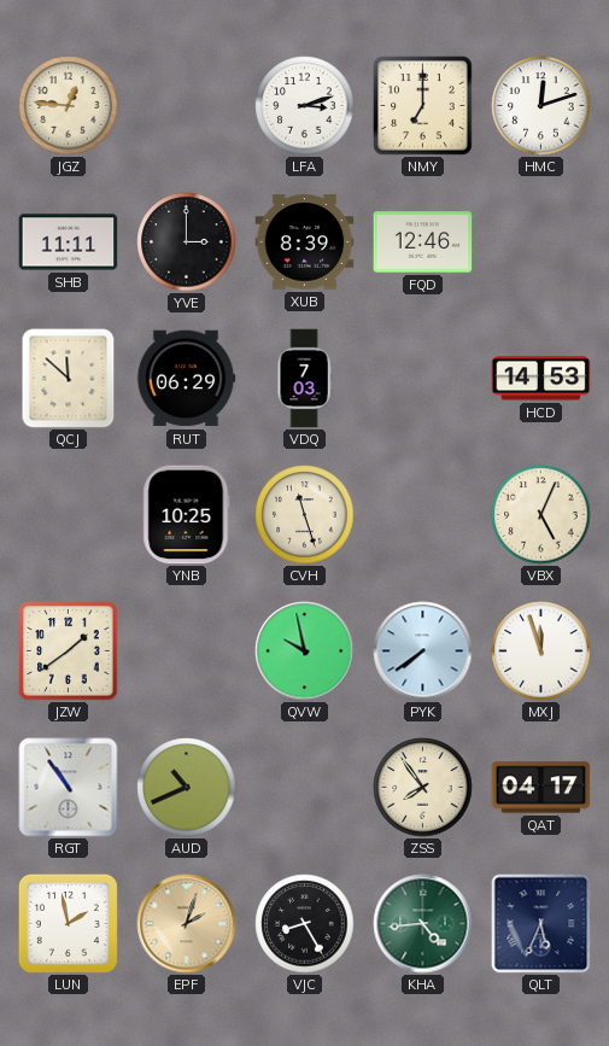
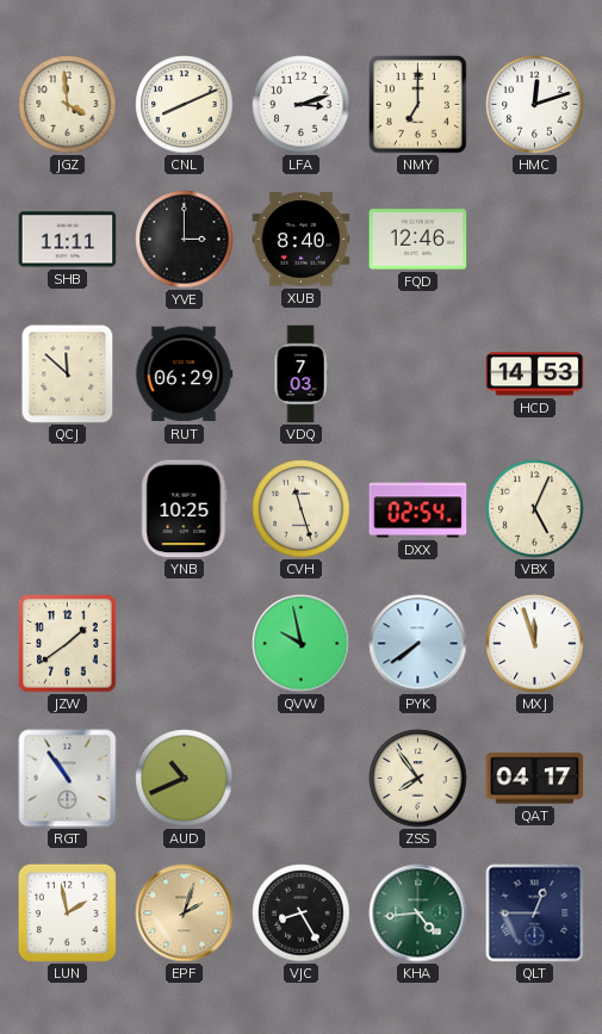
JGZ: 12:46 -> 3:59 (68, 105)
CNL: none -> 8:11 (185, 105)
XUB: 8:39 -> 8:40 (302, 240)
DXX: none -> 02:54 (418, 509)
QLT: 5:34 -> 12:45 (535, 914)
